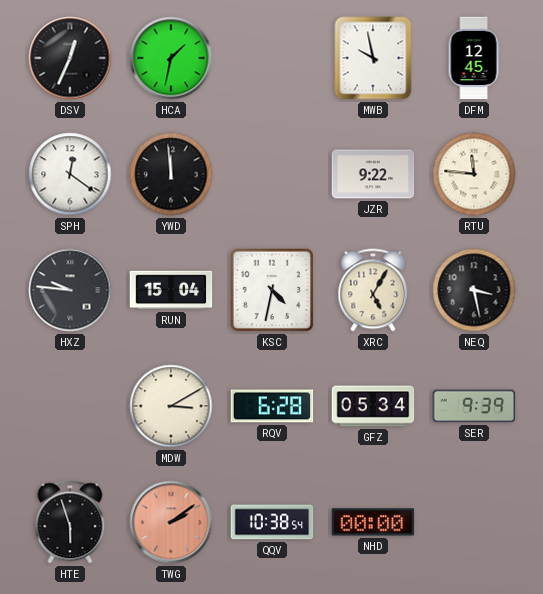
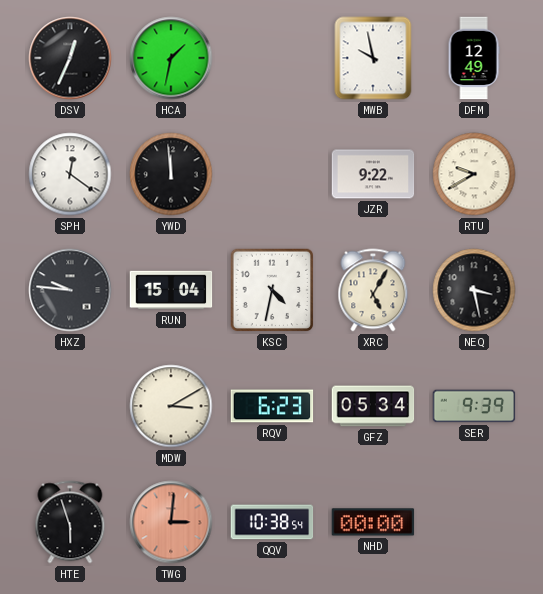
DFM: 12:45 -> 12:49 (474, 58)
RTU: 11:46 -> 9:40 (474, 174)
RQV: 6:28 -> 6:23 (272, 406)
TWG: 2:09 -> 3:01 (171, 522)
